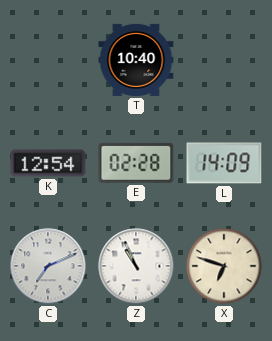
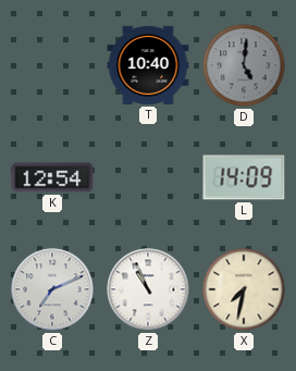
D: none -> 5:01 (244, 65)
E: 02:28 -> none (136, 163)
X: 6:48 -> 7:32 (244, 289)
